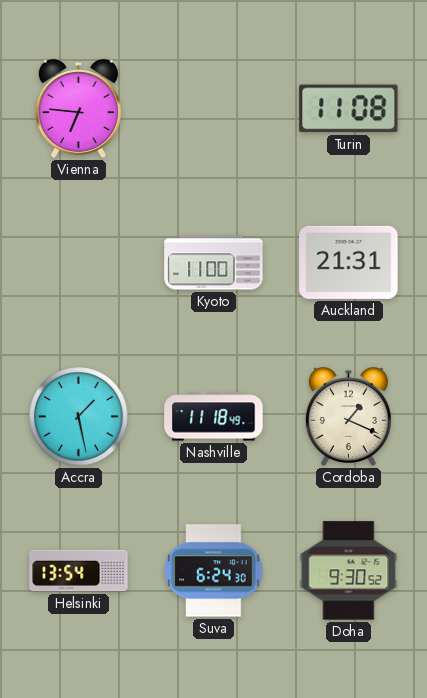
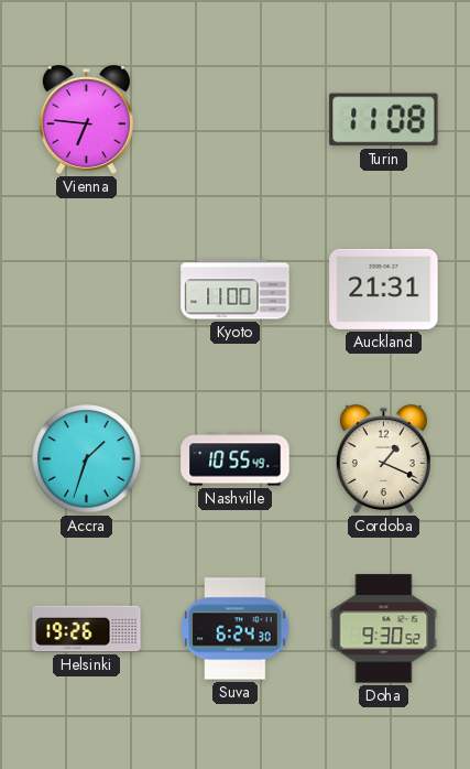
Accra: 1:28 -> 1:33 (87, 459)
Nashville: 11:18 -> 10:55 (236, 459)
Helsinki: 13:54 -> 19:26 (87, 629)
